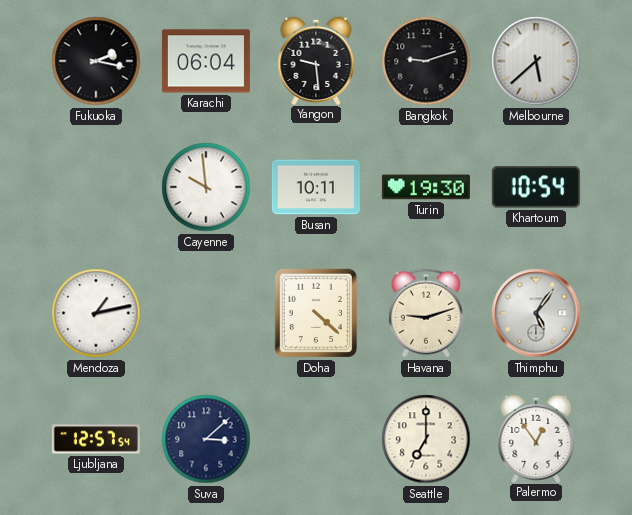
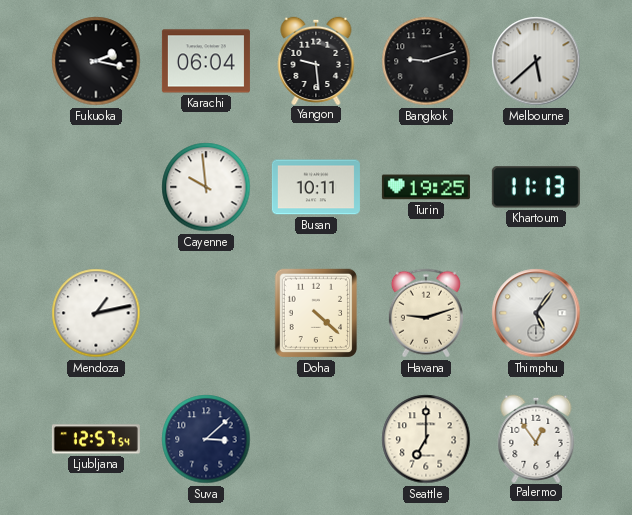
Turin: 19:30 -> 19:25 (426, 187)
Khartoum: 10:54 -> 11:13 (536, 187)
